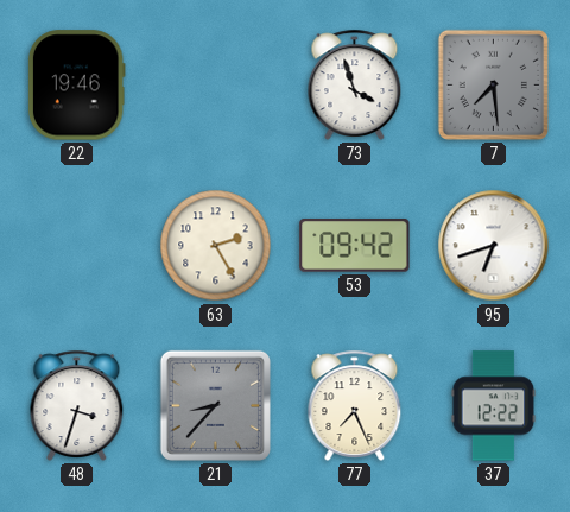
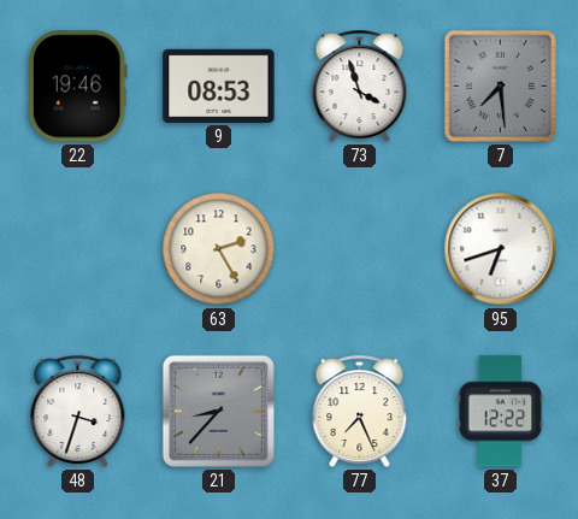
9: none -> 08:53 (219, 85)
53: 09:42 -> none (355, 246)
